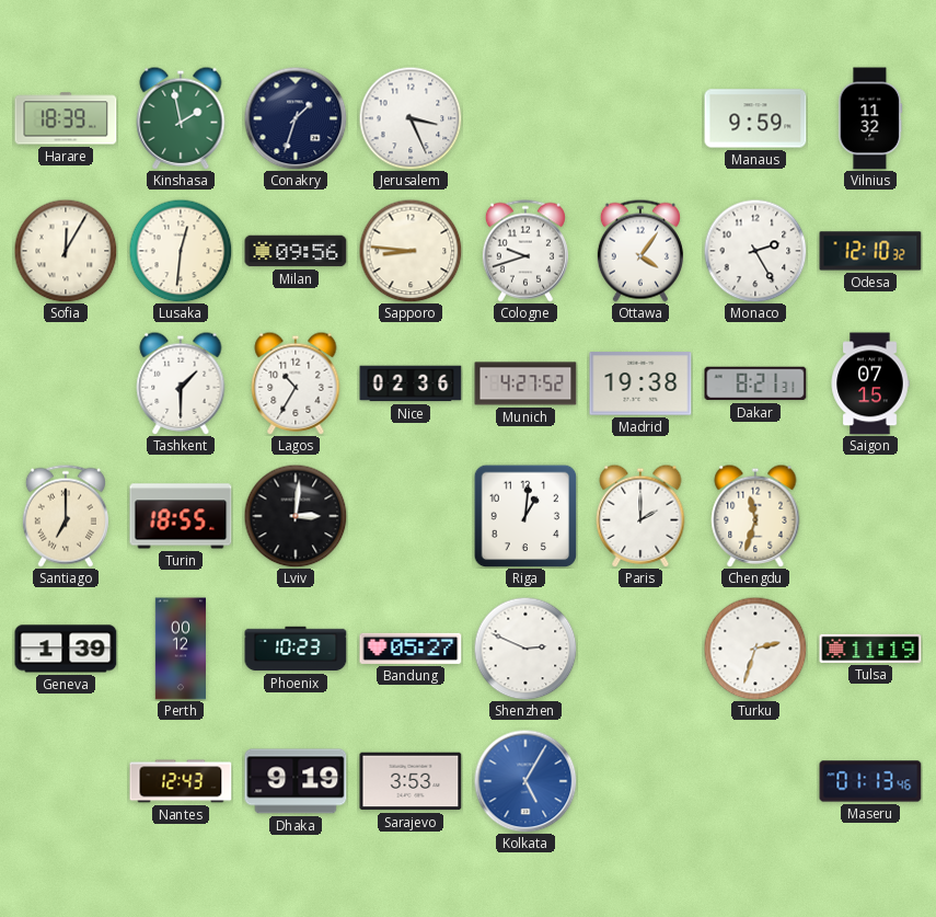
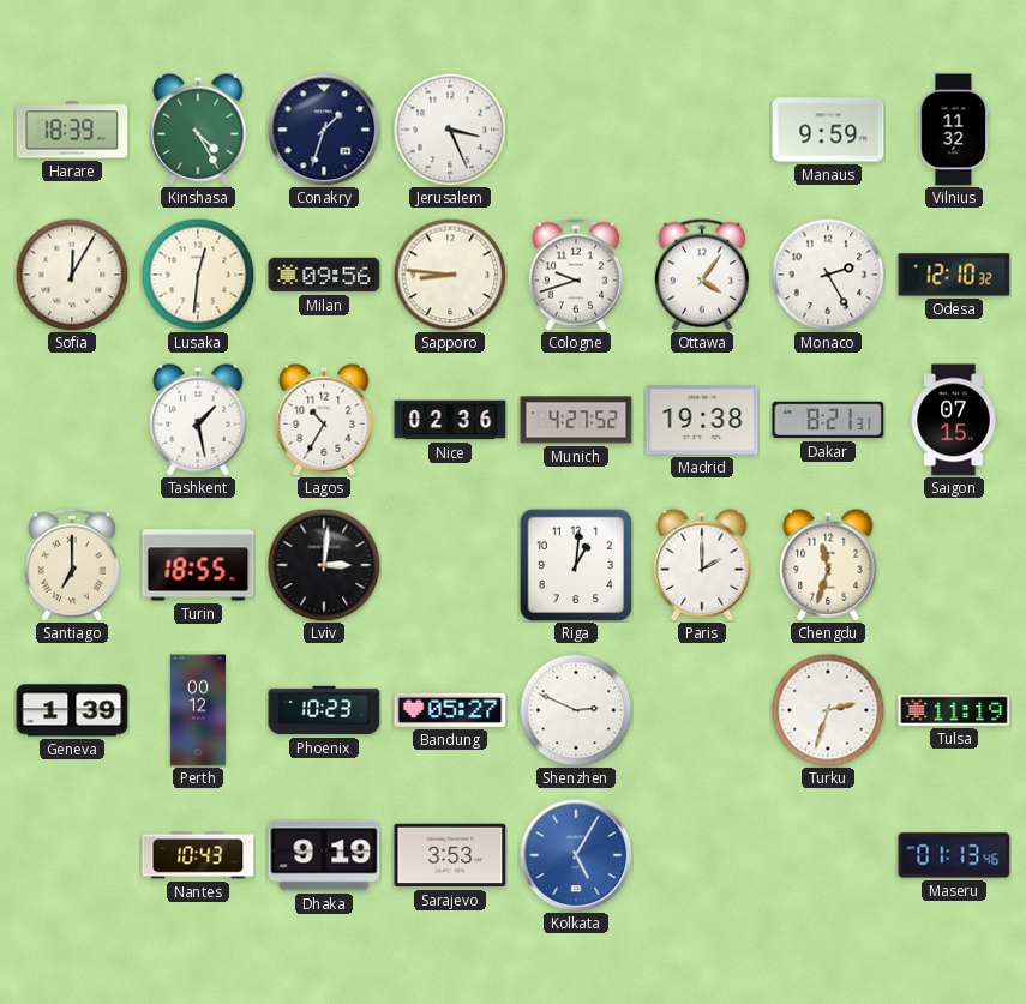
Kinshasa: 1:58 -> 4:25 (198, 130)
Tashkent: 1:30 -> 1:28 (198, 420)
Nantes: 12:43 -> 10:43 (198, 855)
